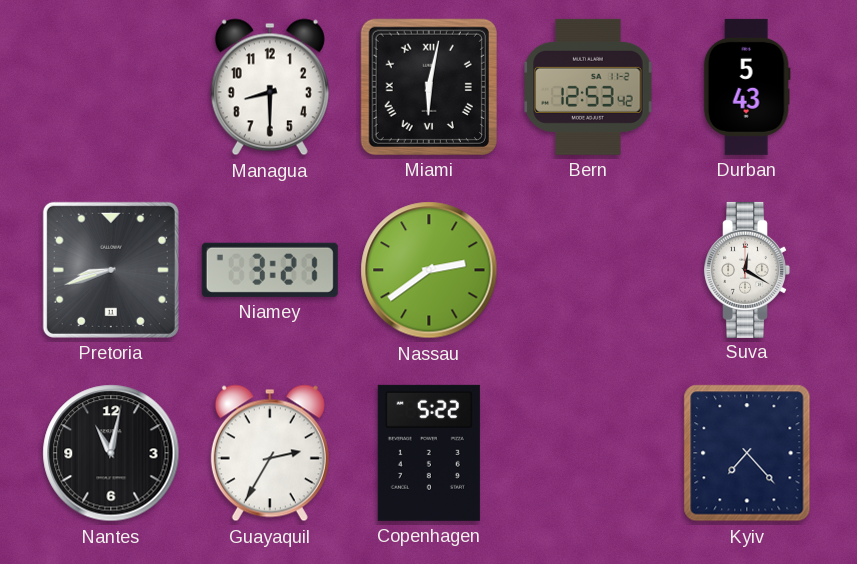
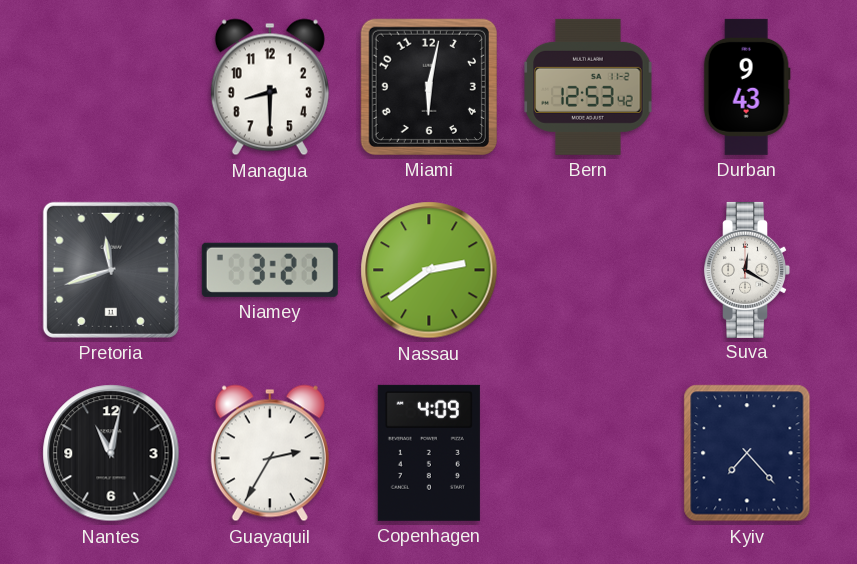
Miami numerals: Roman -> Arabic (429, 87)
Durban: 5:43 -> 9:43 (747, 87)
Pretoria: 8:42 -> 11:42 (111, 270)
Copenhagen: 5:22 -> 4:09 (429, 453)
